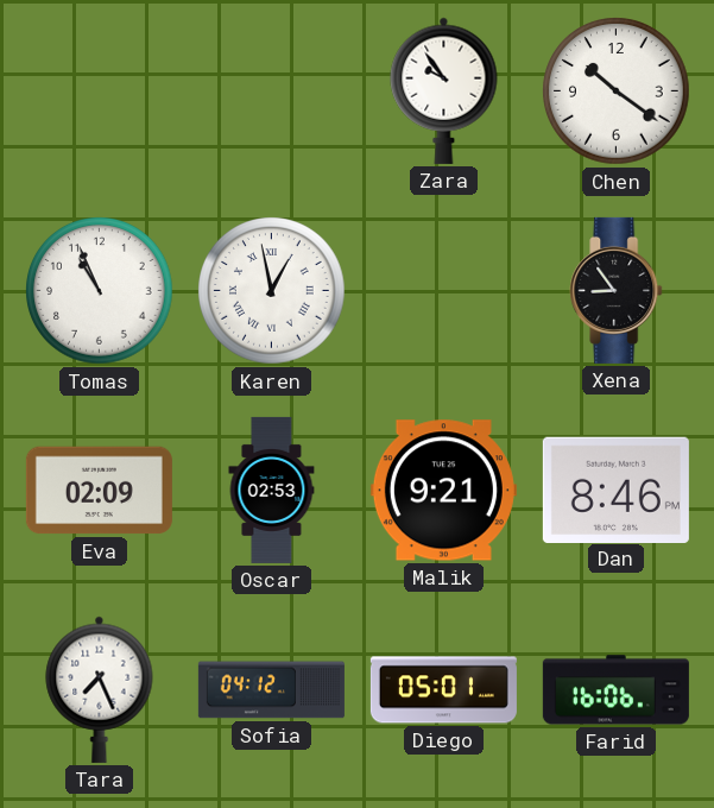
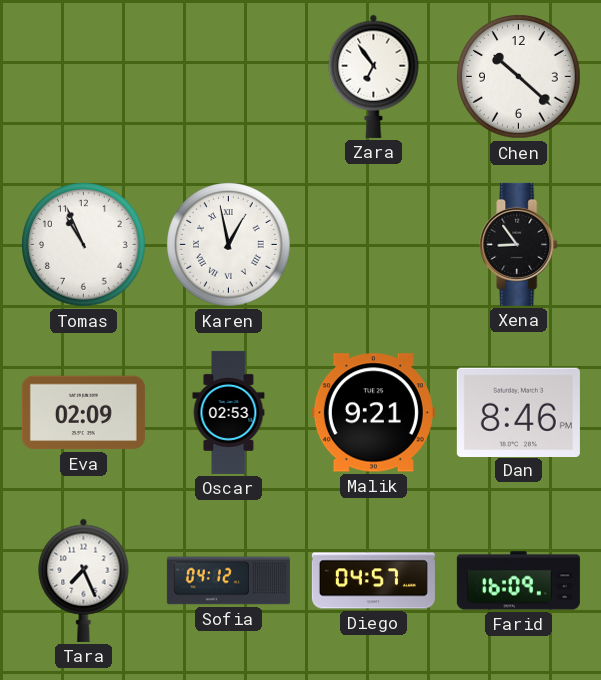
Zara: 9:54 -> 6:54 (374, 76)
Chen: 10:21 -> 10:22 (519, 77)
Diego: 05:01 -> 04:57 (373, 581)
Farid: 16:06 -> 16:09 (518, 581)
